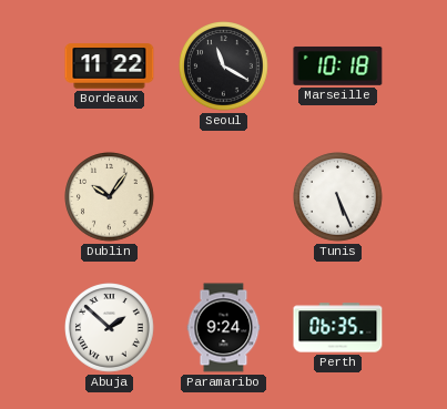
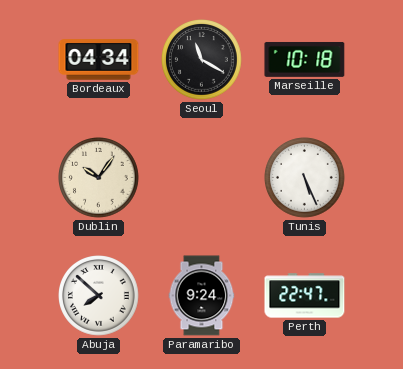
Bordeaux: 11:22 -> 04:34 (99, 60)
Abuja: 1:52 -> 7:52 (99, 296)
Perth: 06:35 -> 22:47 (305, 296)
